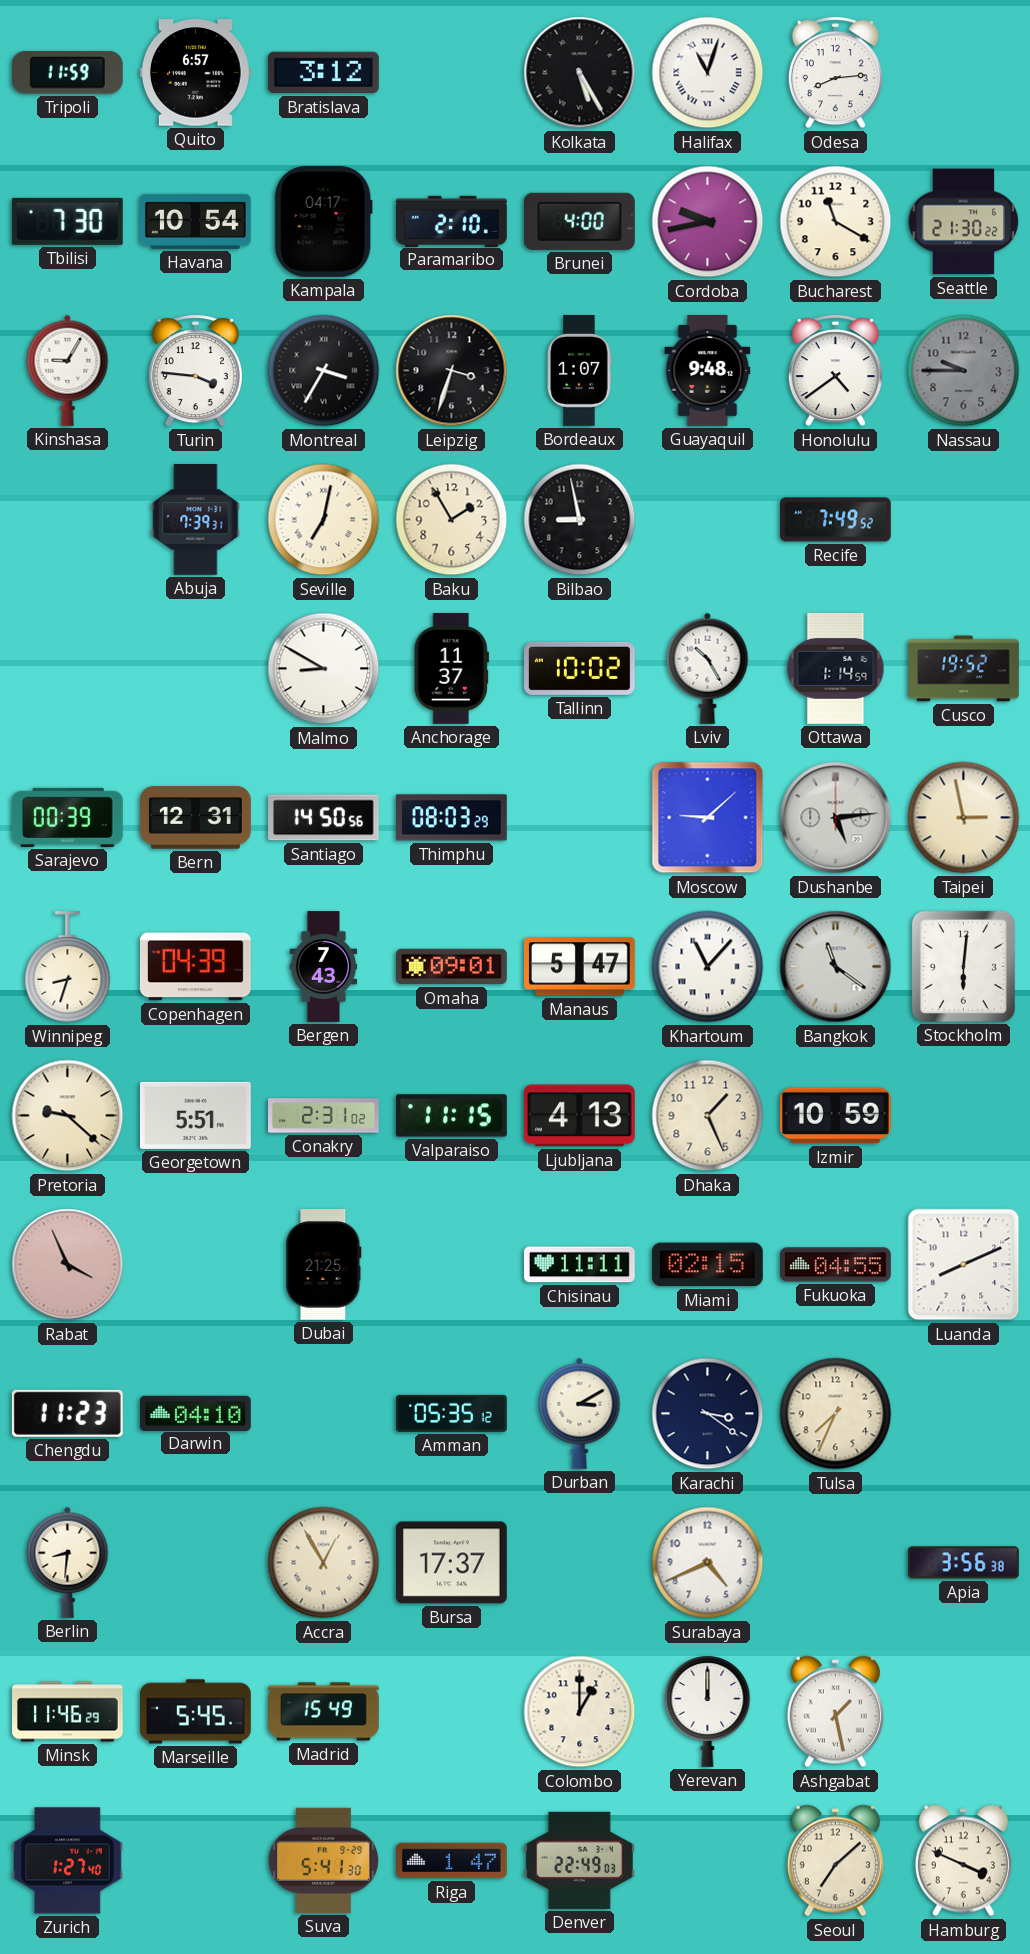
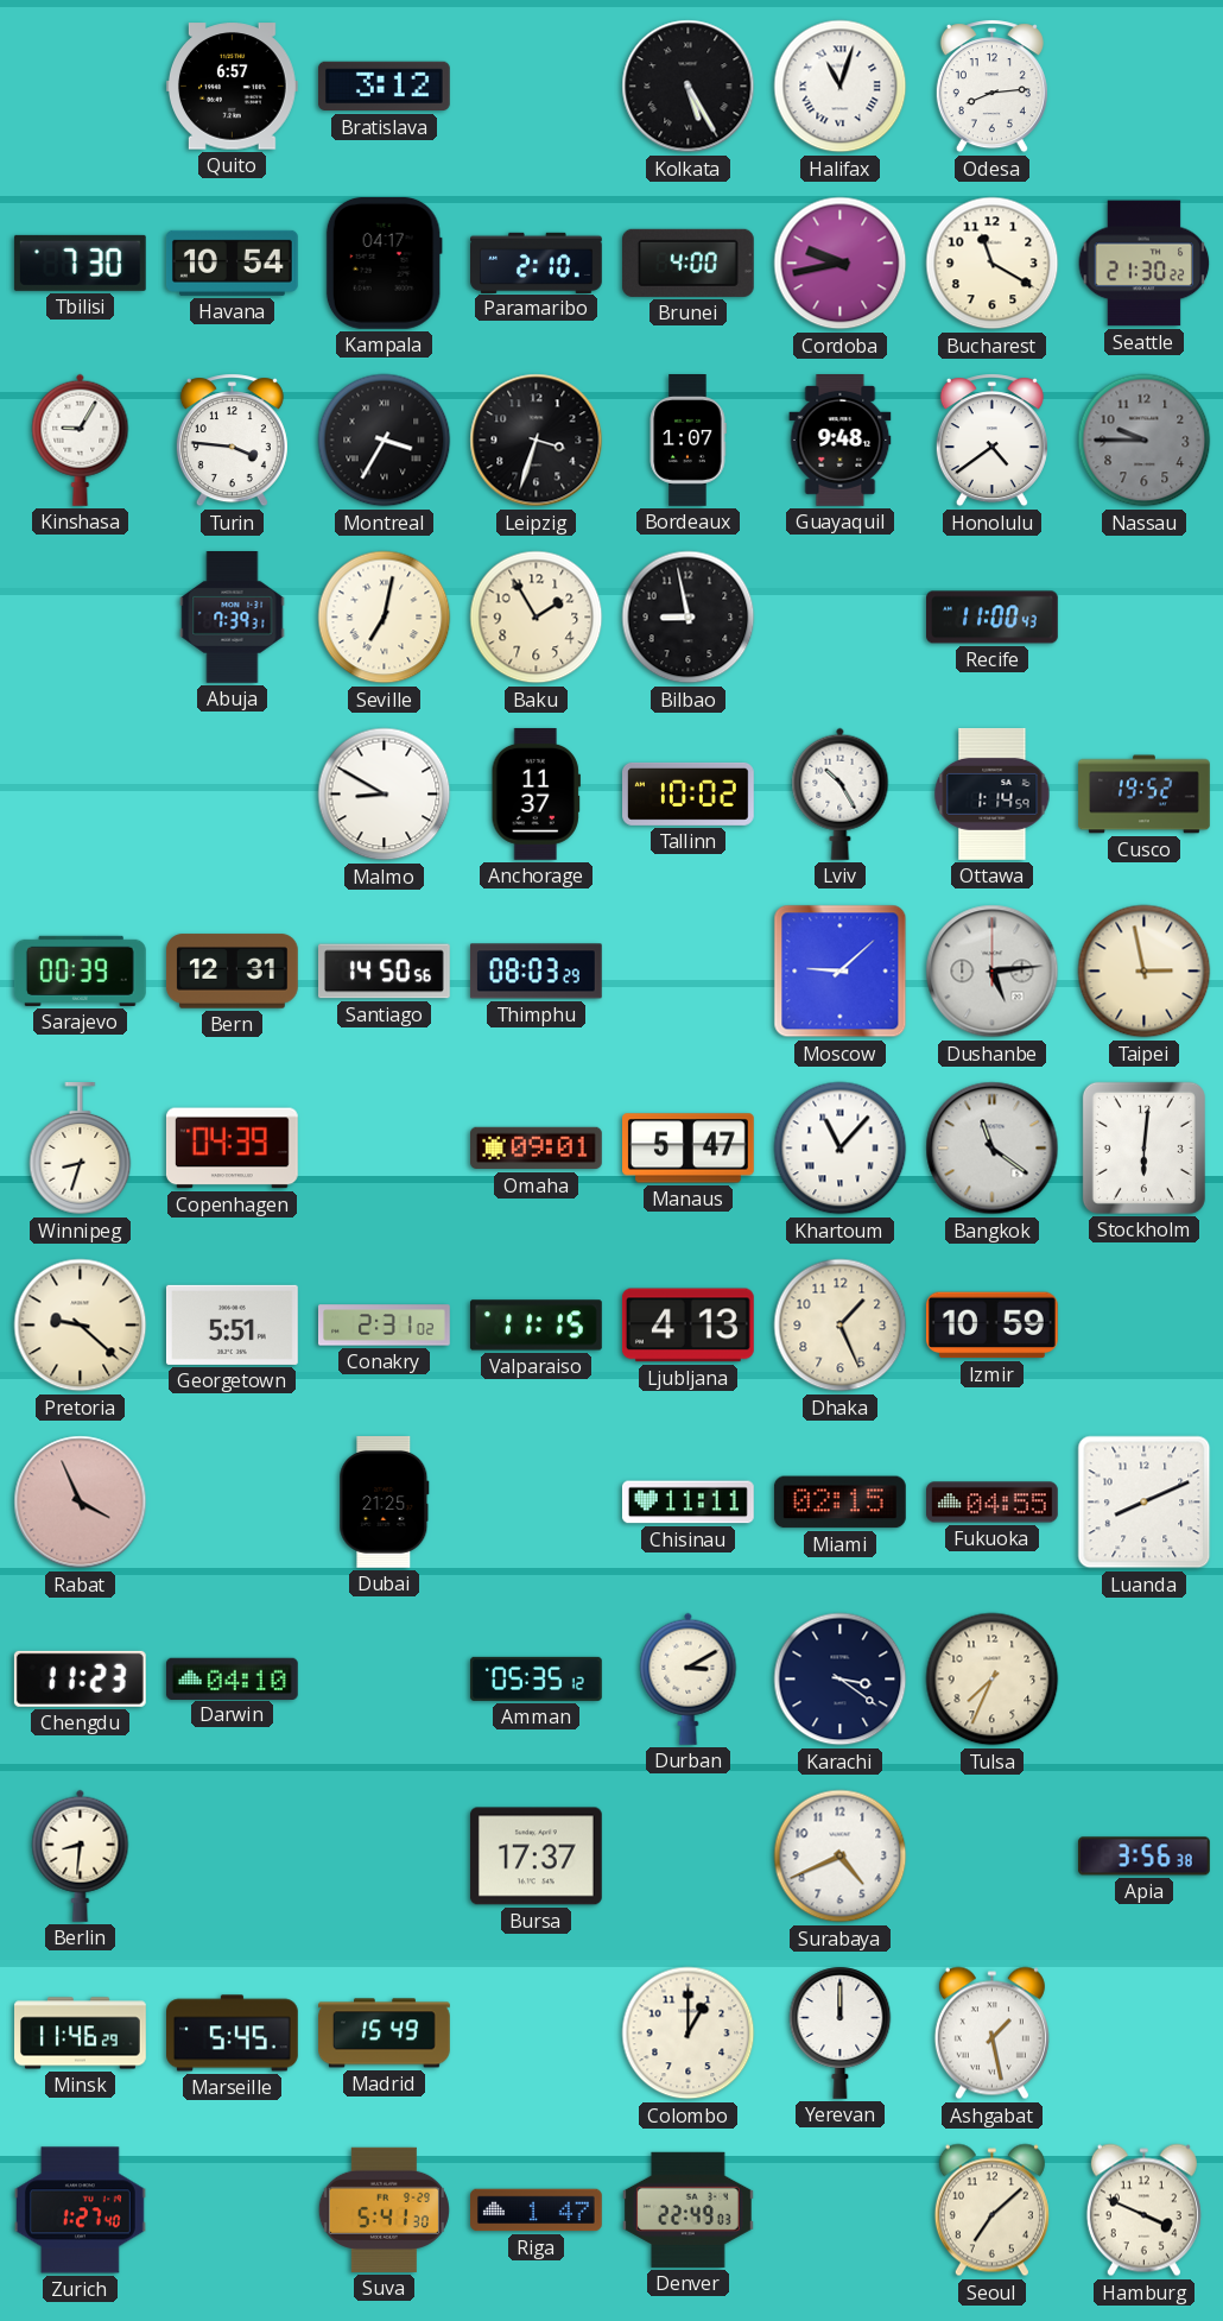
Tripoli: 11:59 -> none (67, 73)
Recife: 7:49 -> 11:00 (993, 618)
Bergen: 7:43 -> none (324, 967)
Accra: 12:55 -> none (324, 1563)
